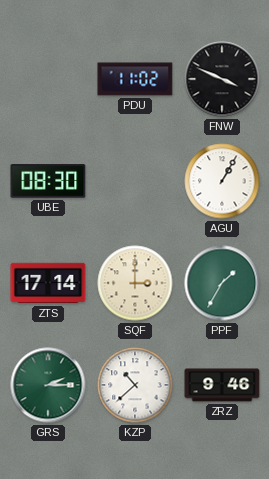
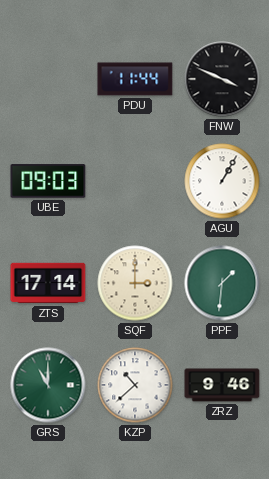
PDU: 11:02 -> 11:44 (135, 79)
UBE: 08:30 -> 09:03 (48, 181)
PPF: 1:35 -> 1:31 (222, 283)
GRS: 2:15 -> 11:00 (48, 385)
